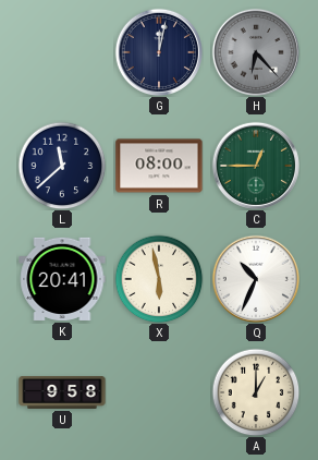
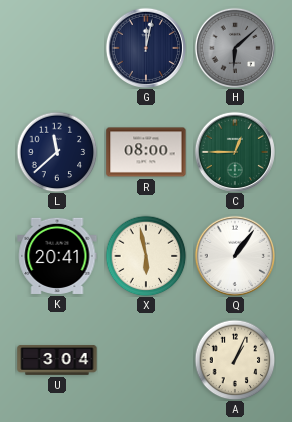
H: 6:23 -> 6:08 (234, 47)
Q: 10:34 -> 1:06 (234, 255)
U: 9:58 -> 3:04 (57, 361)
A: 1:00 -> 1:04 (235, 360)
